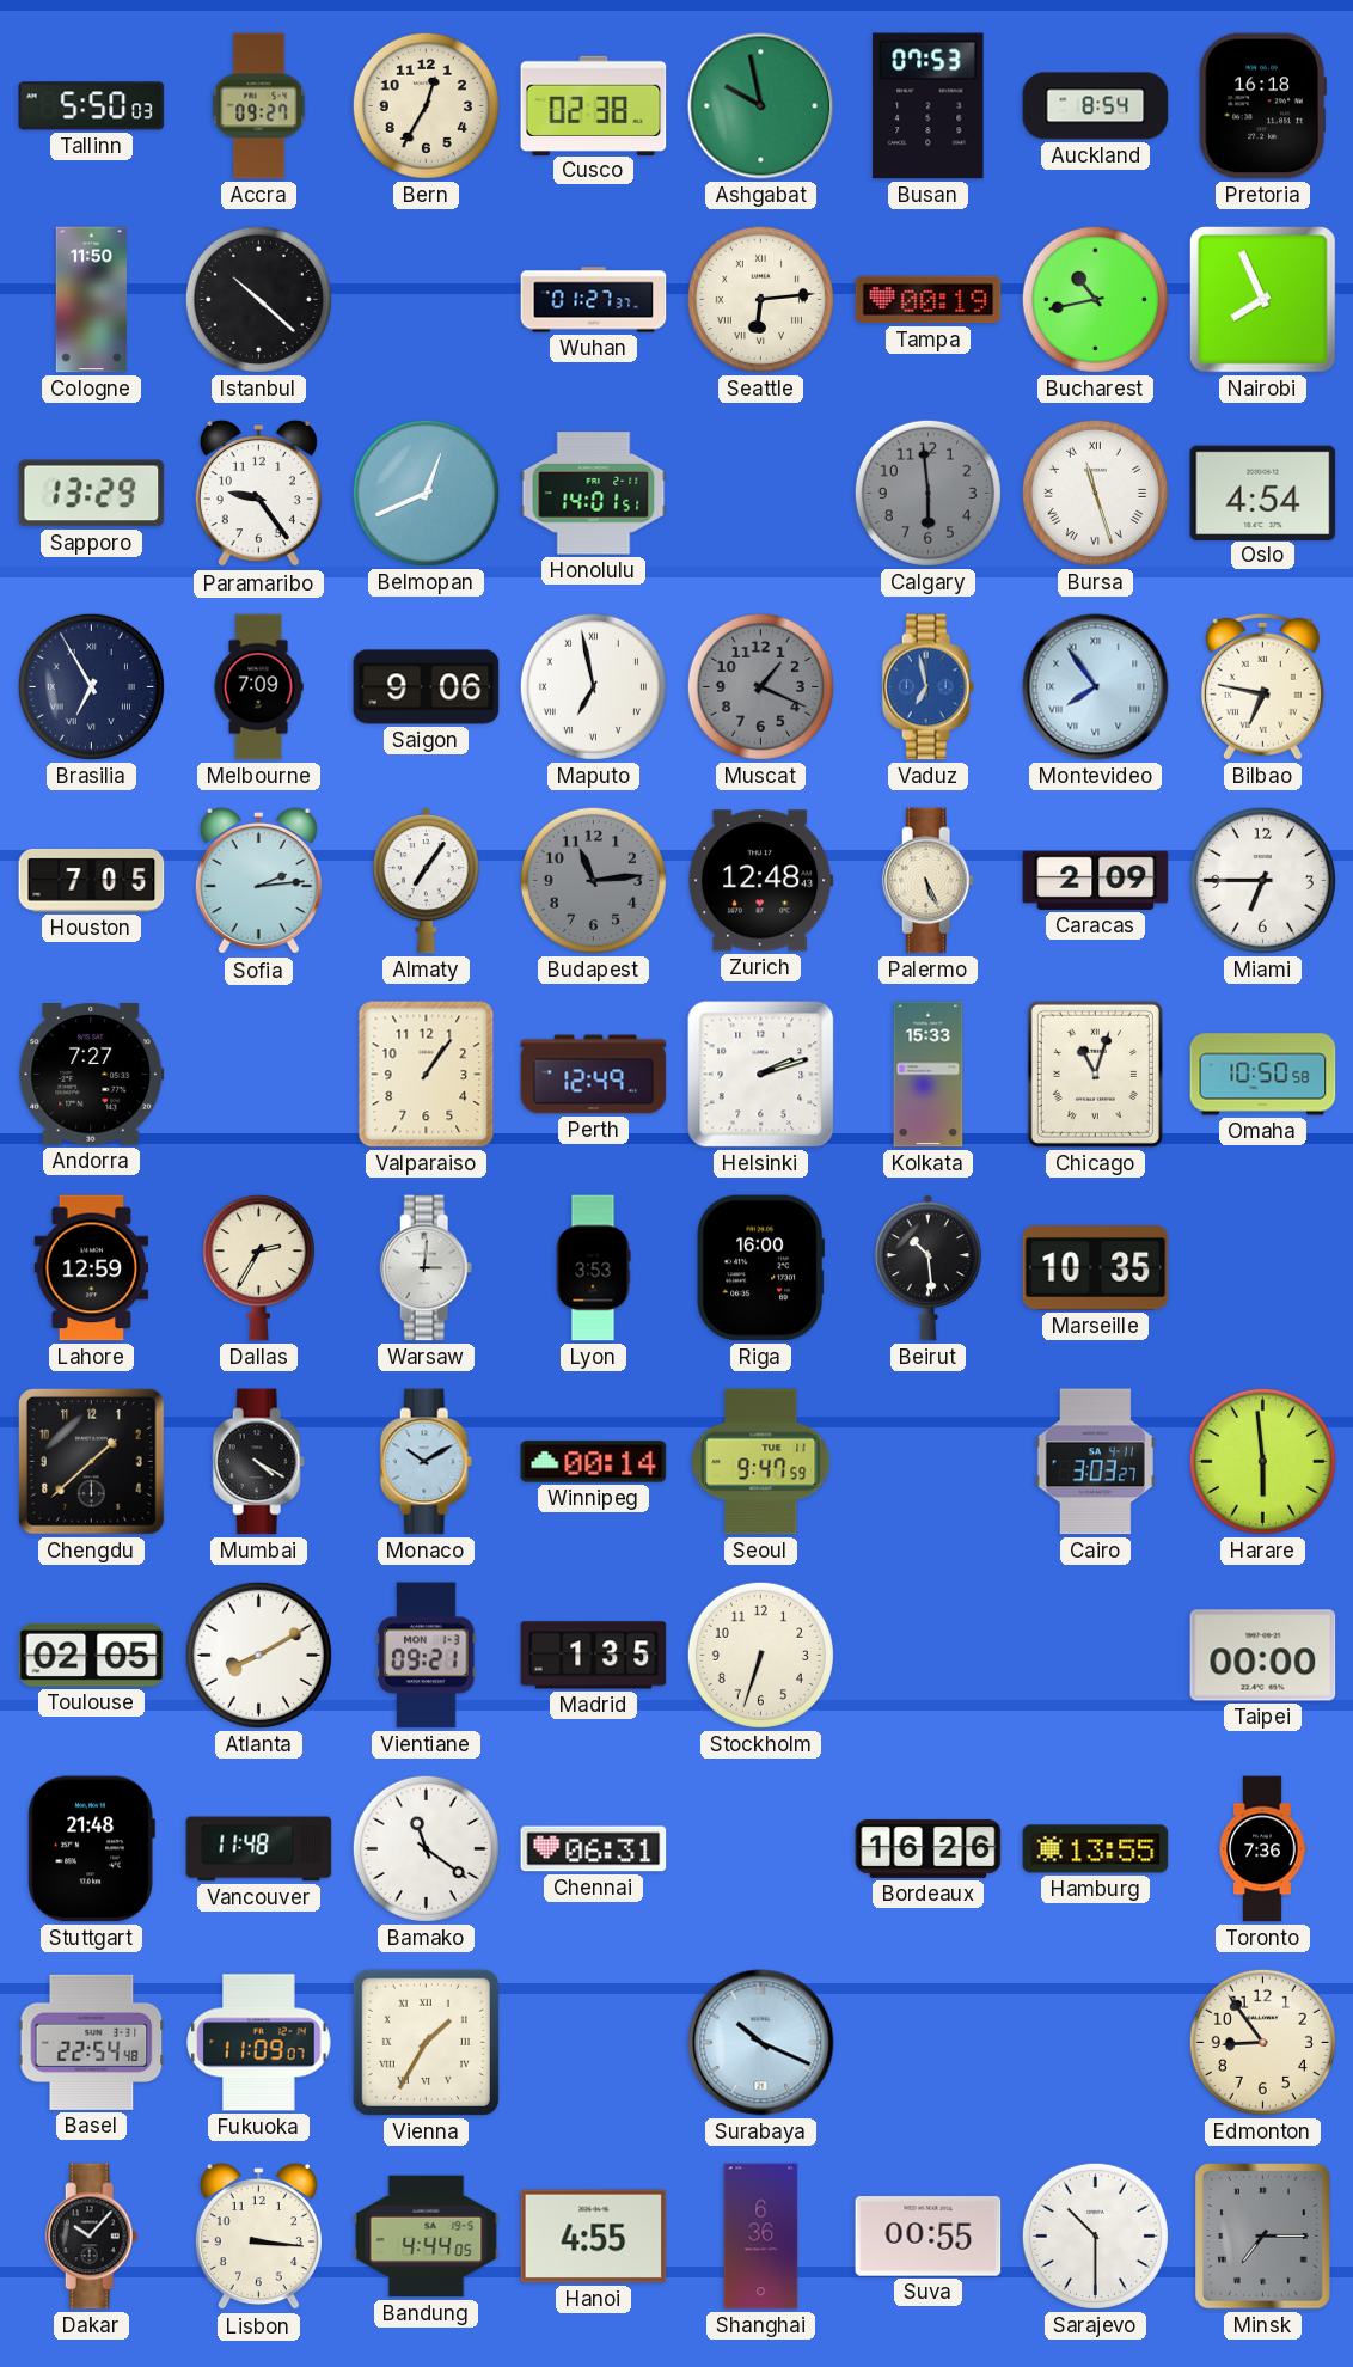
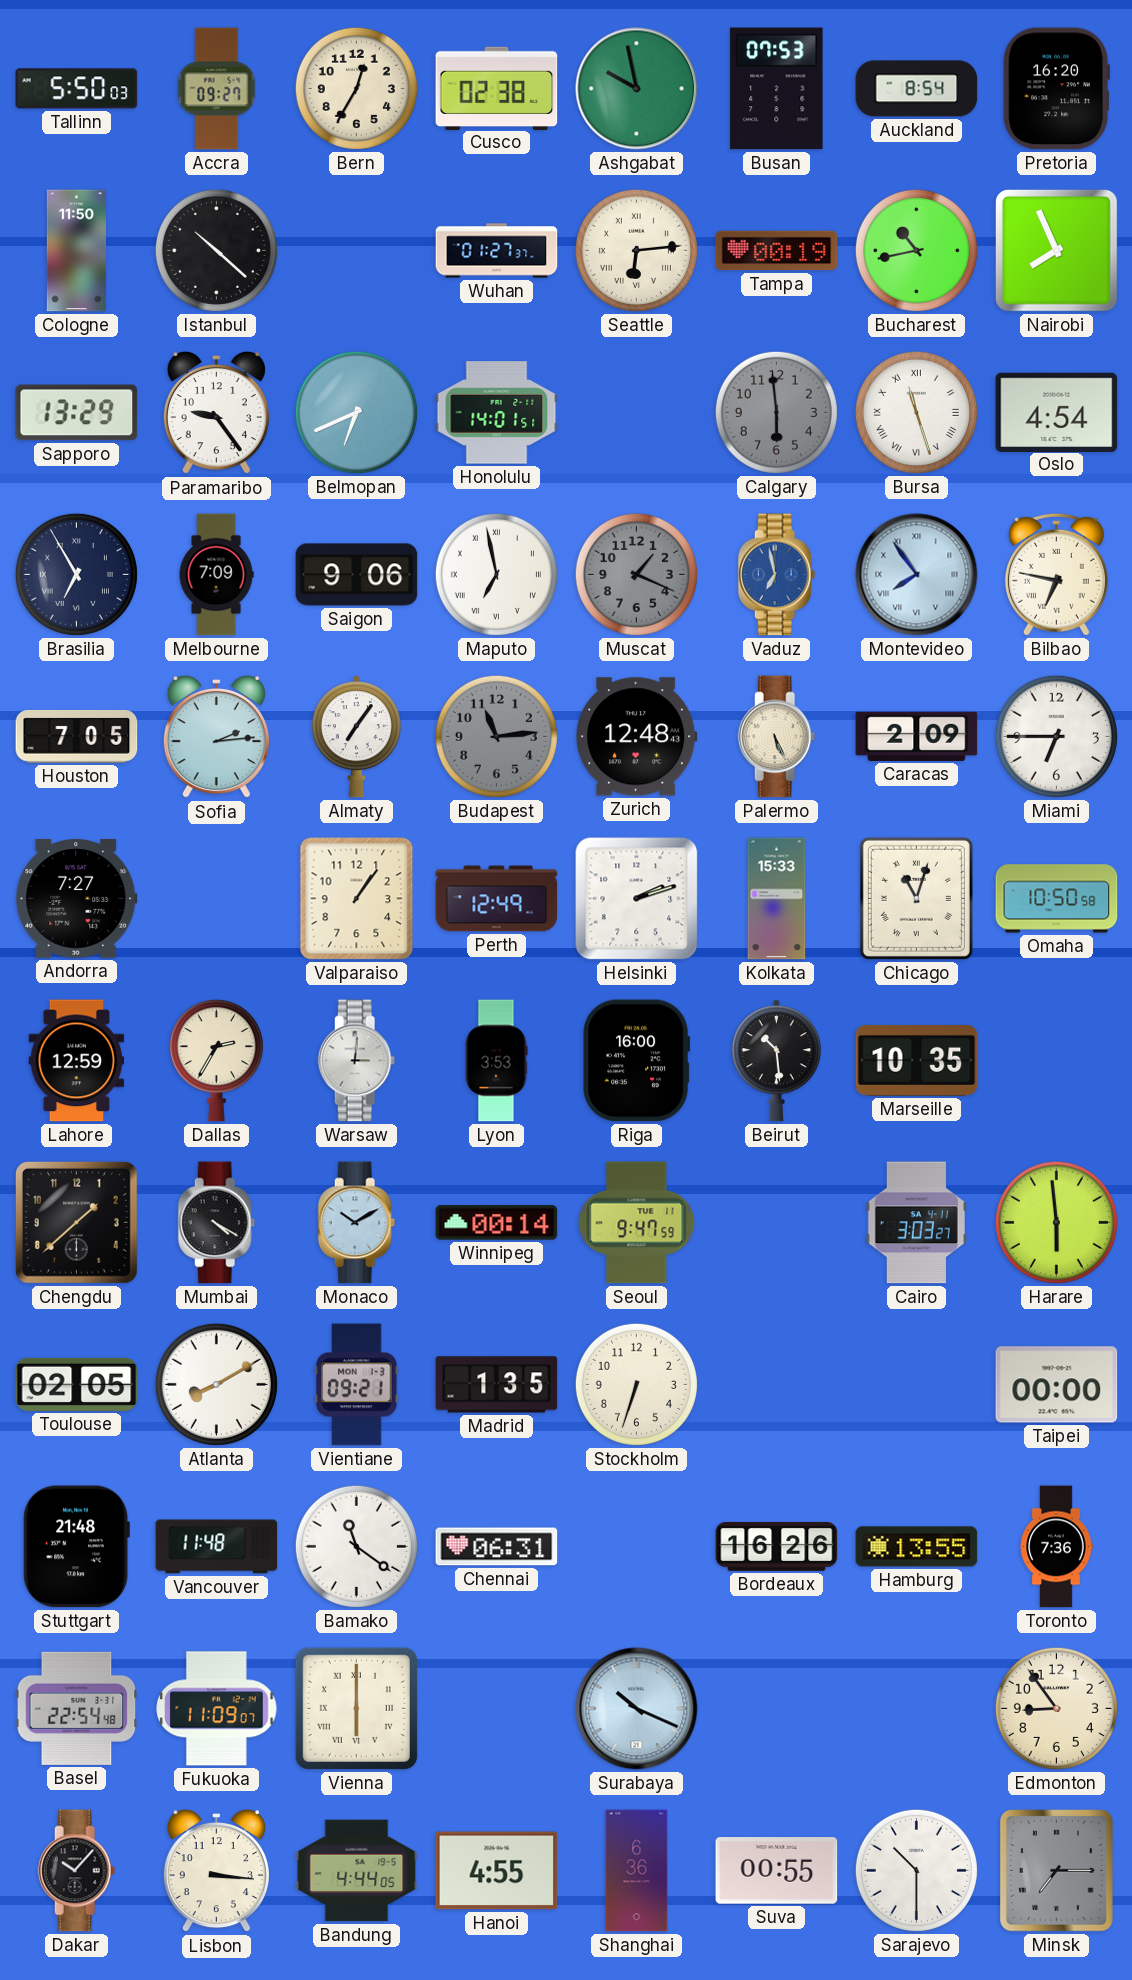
Pretoria: 16:18 -> 16:20 (1056, 89)
Belmopan: 12:41 -> 6:41 (356, 412)
Vienna: 1:35 -> 6:00 (356, 1708)
